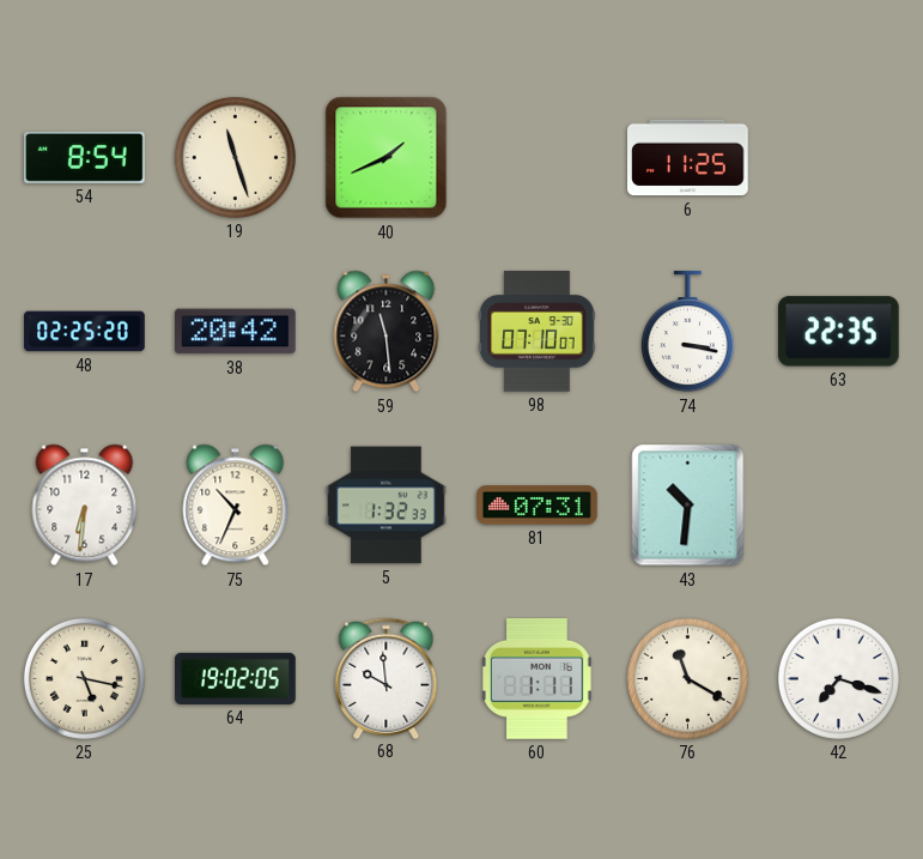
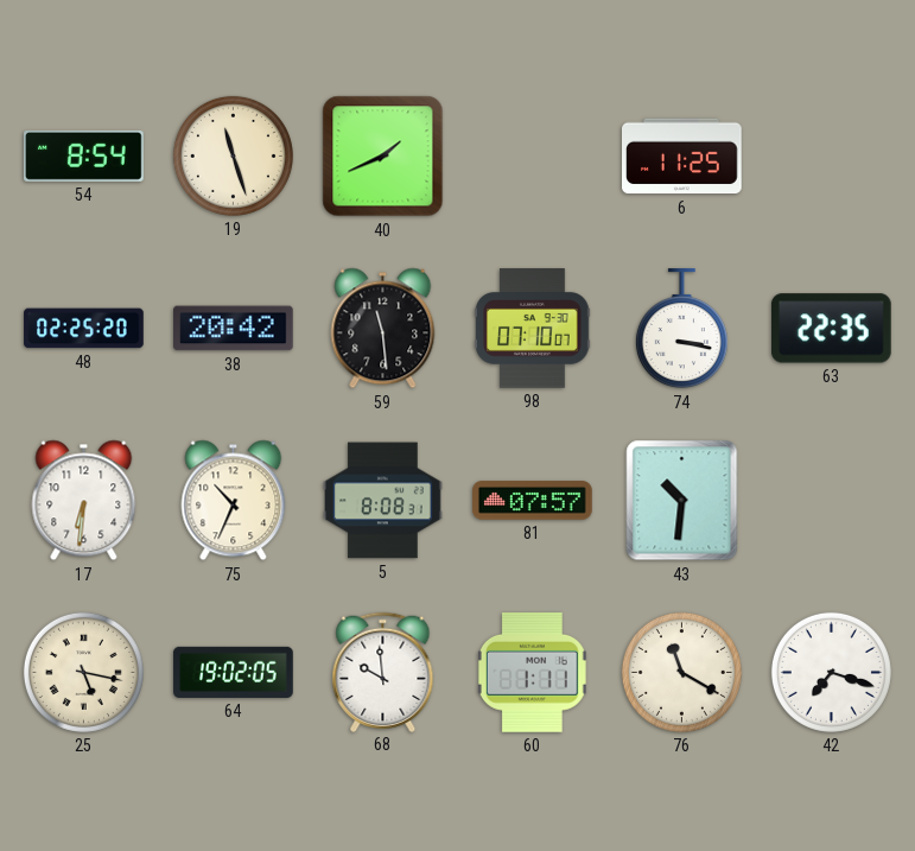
5: 1:32 -> 8:08 (383, 501)
81: 07:31 -> 07:57 (533, 501)
